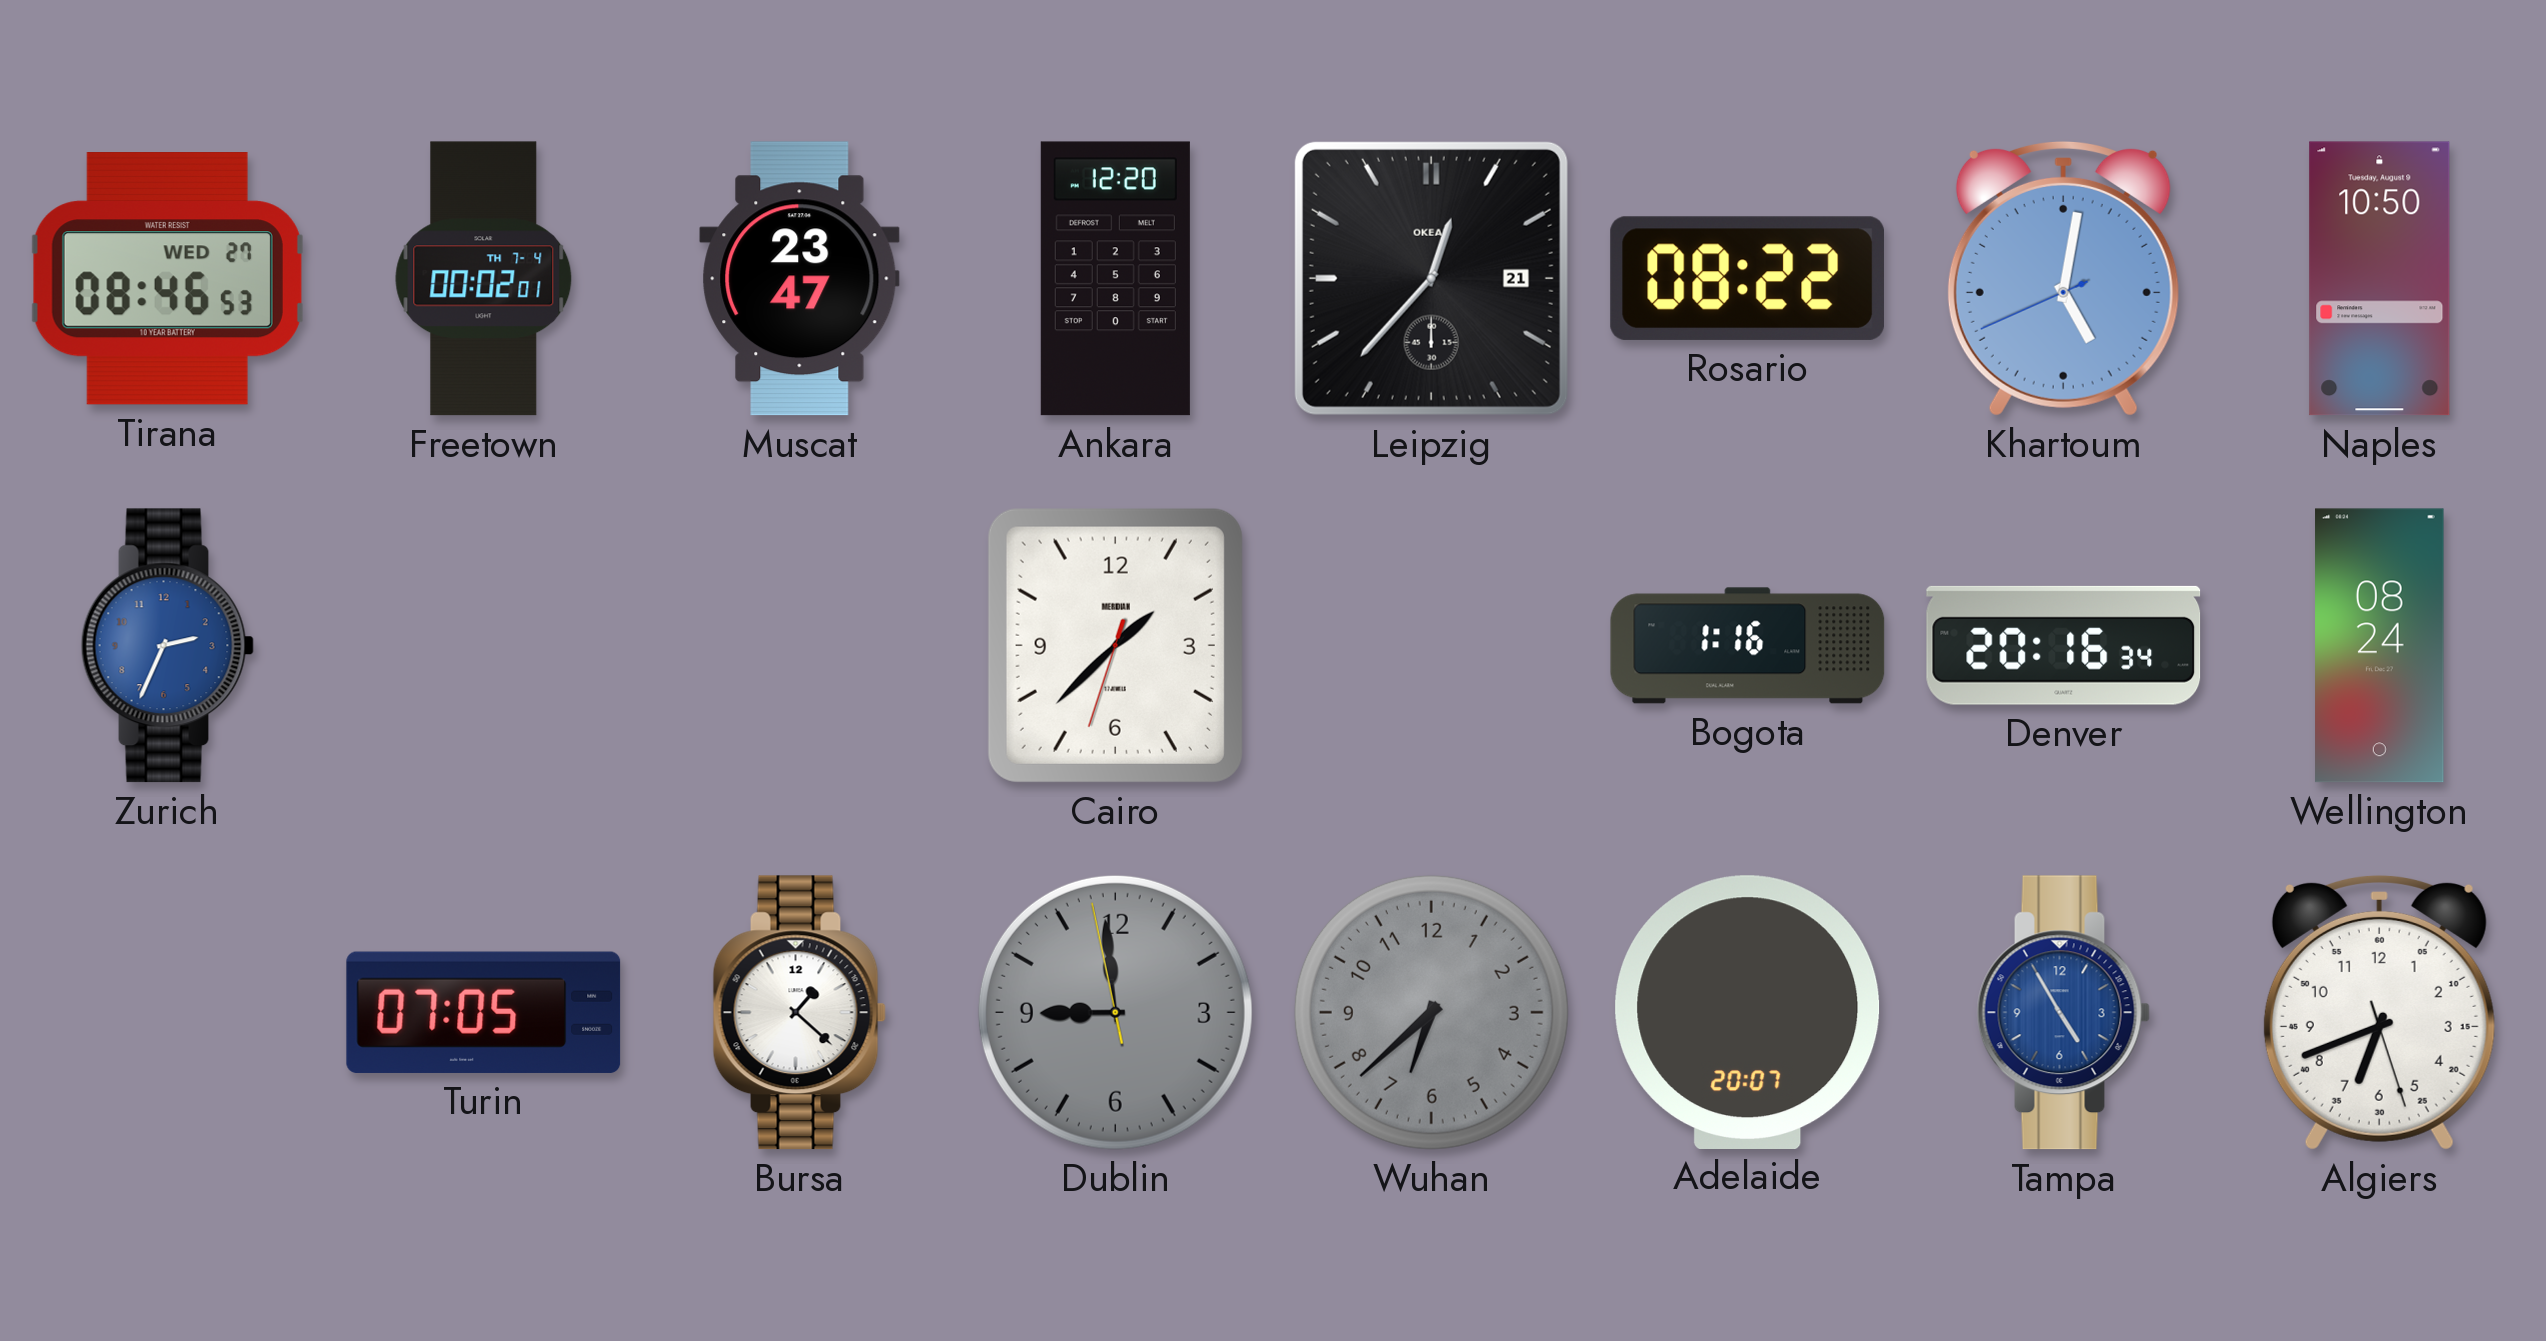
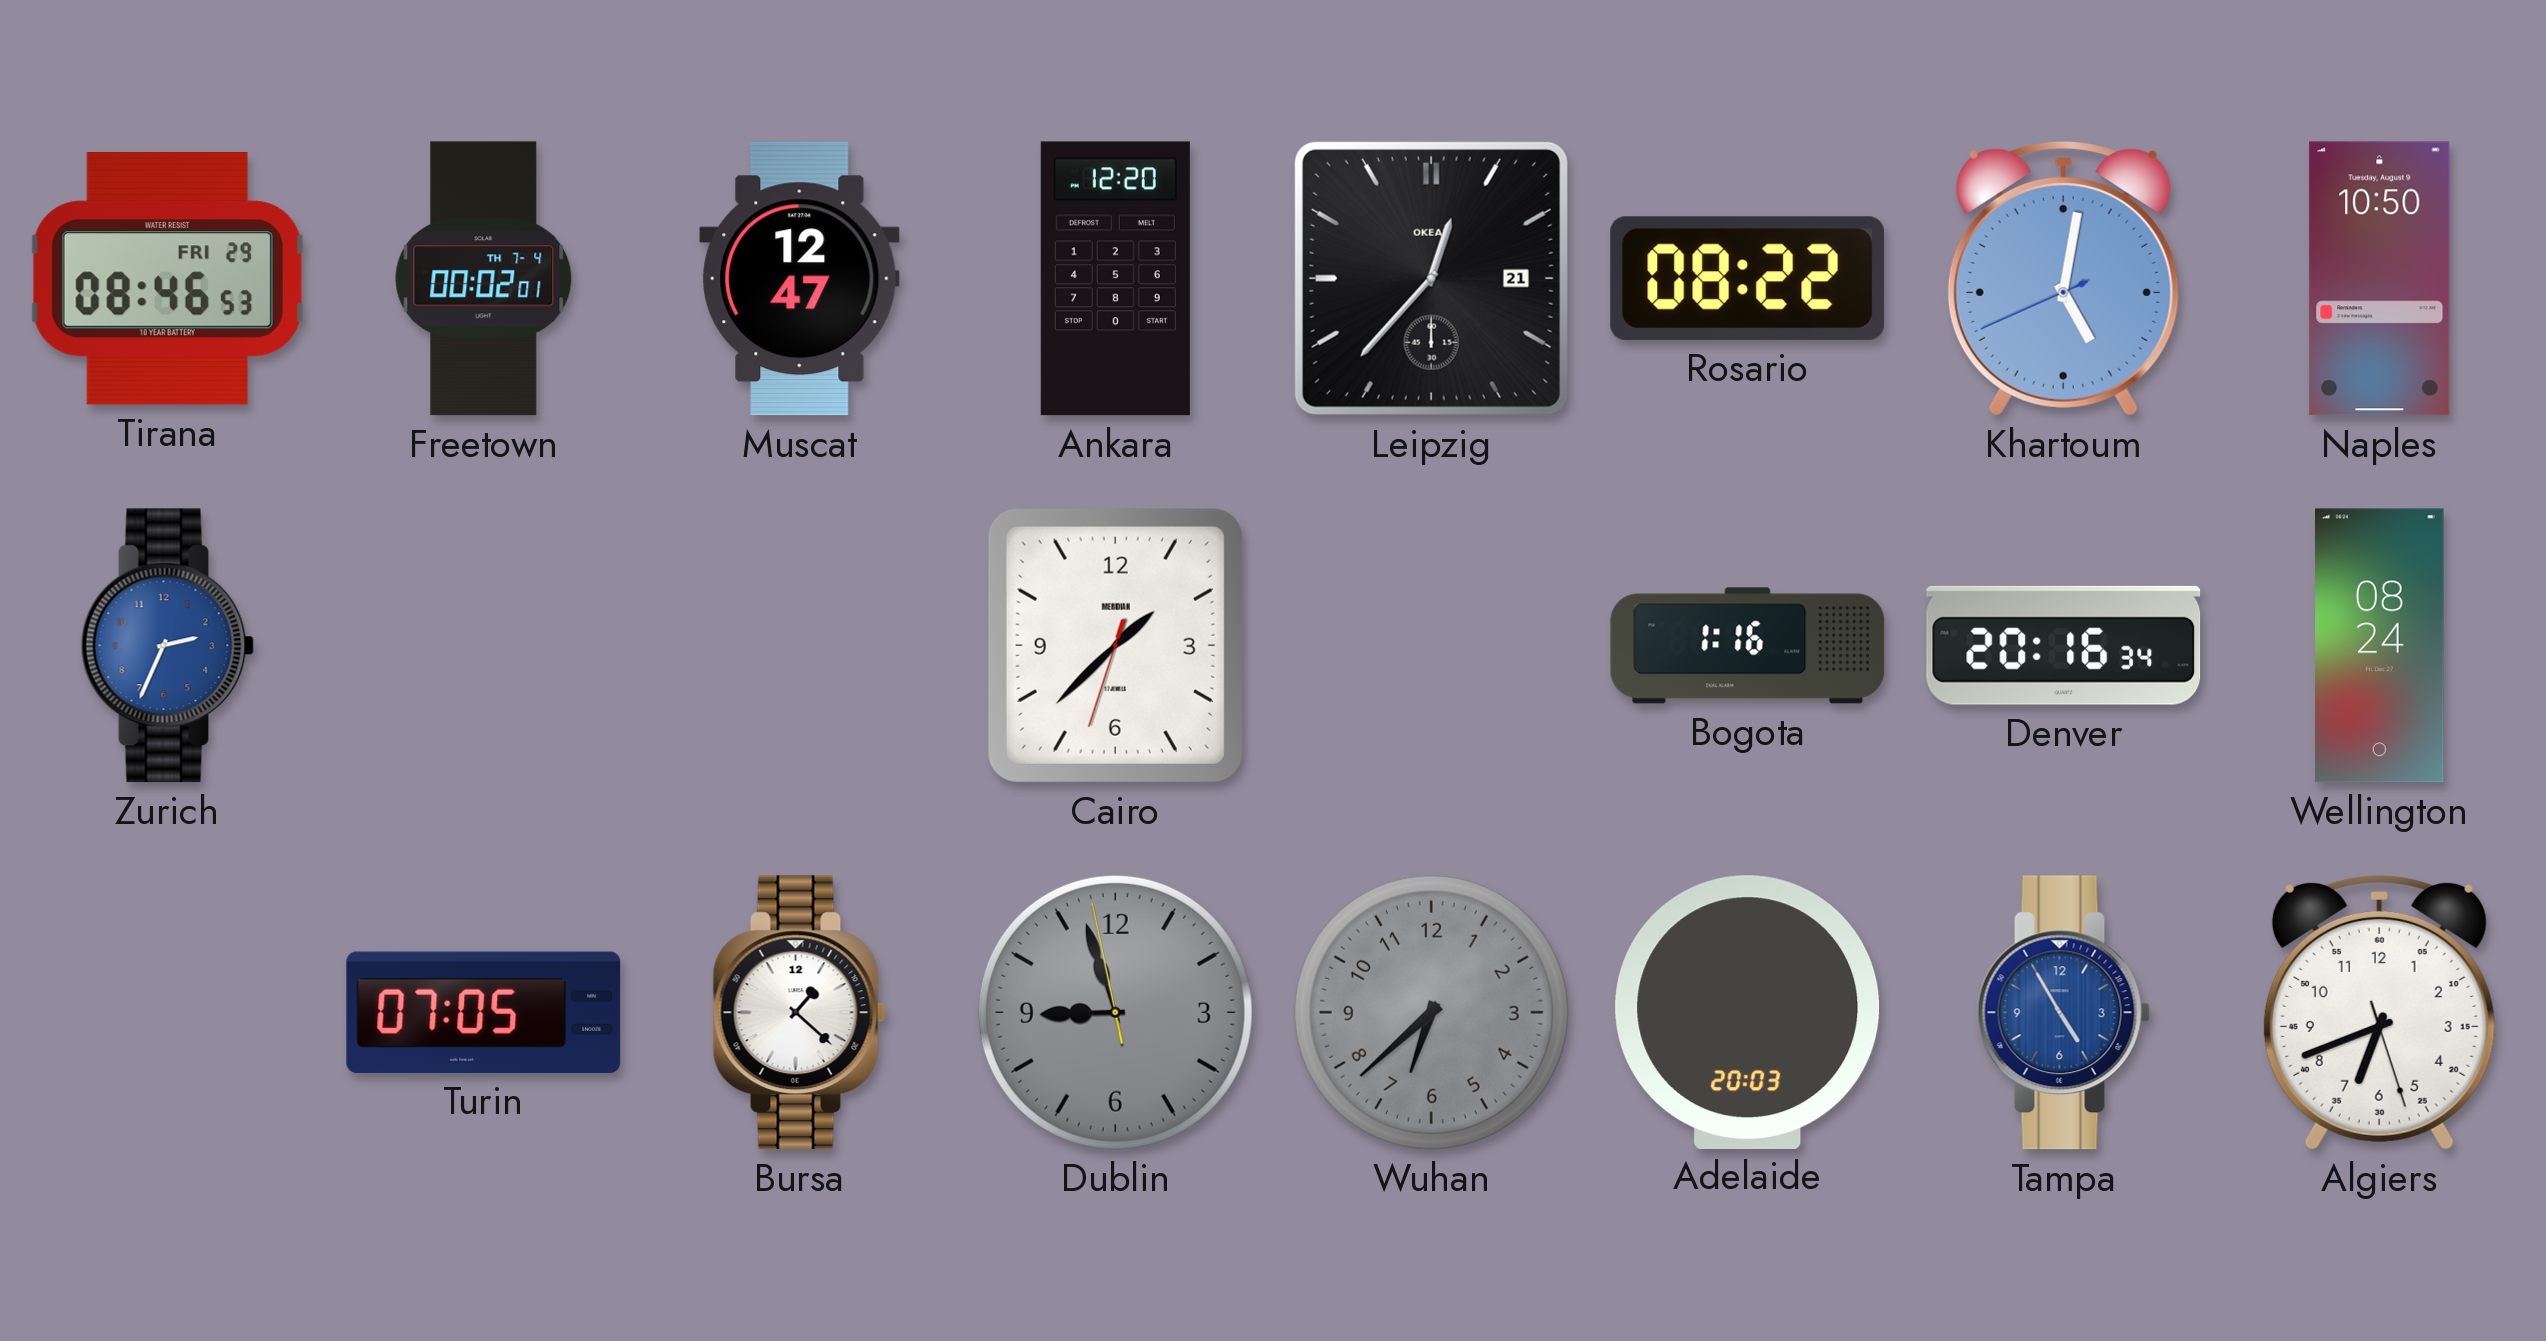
Tirana date: WED 27 -> FRI 29 (167, 279)
Muscat: 23:47 -> 12:47 (800, 279)
Dublin: 8:58 -> 8:56 (1115, 1012)
Adelaide: 20:07 -> 20:03 (1748, 1012)
